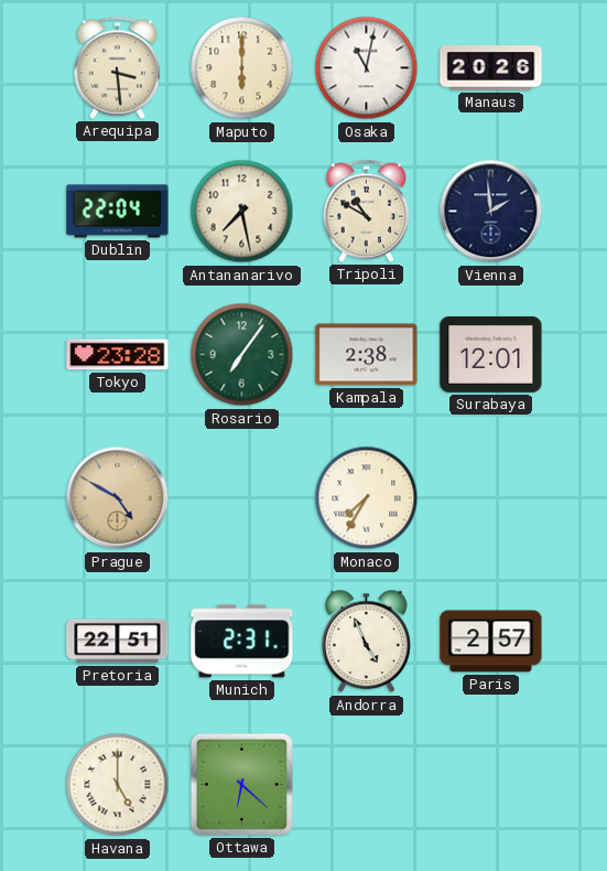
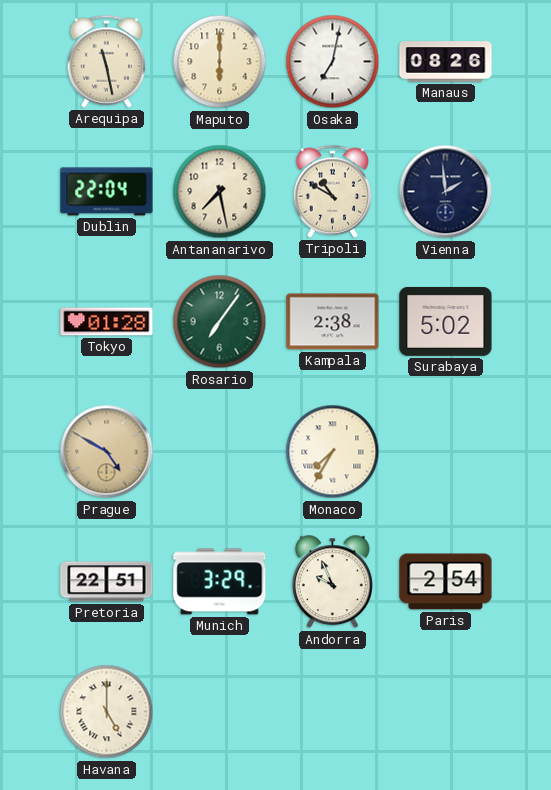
Arequipa: 3:29 -> 11:28 (107, 61)
Osaka: 11:02 -> 7:02 (333, 62)
Manaus: 20:26 -> 08:26 (446, 62)
Tokyo: 23:28 -> 01:28 (107, 322)
Surabaya: 12:01 -> 5:02 (446, 322)
Munich: 2:31 -> 3:29 (220, 582)
Andorra: 4:56 -> 9:56 (332, 582)
Paris: 2:57 -> 2:54 (446, 582)
Ottawa: 6:22 -> none (241, 784)
